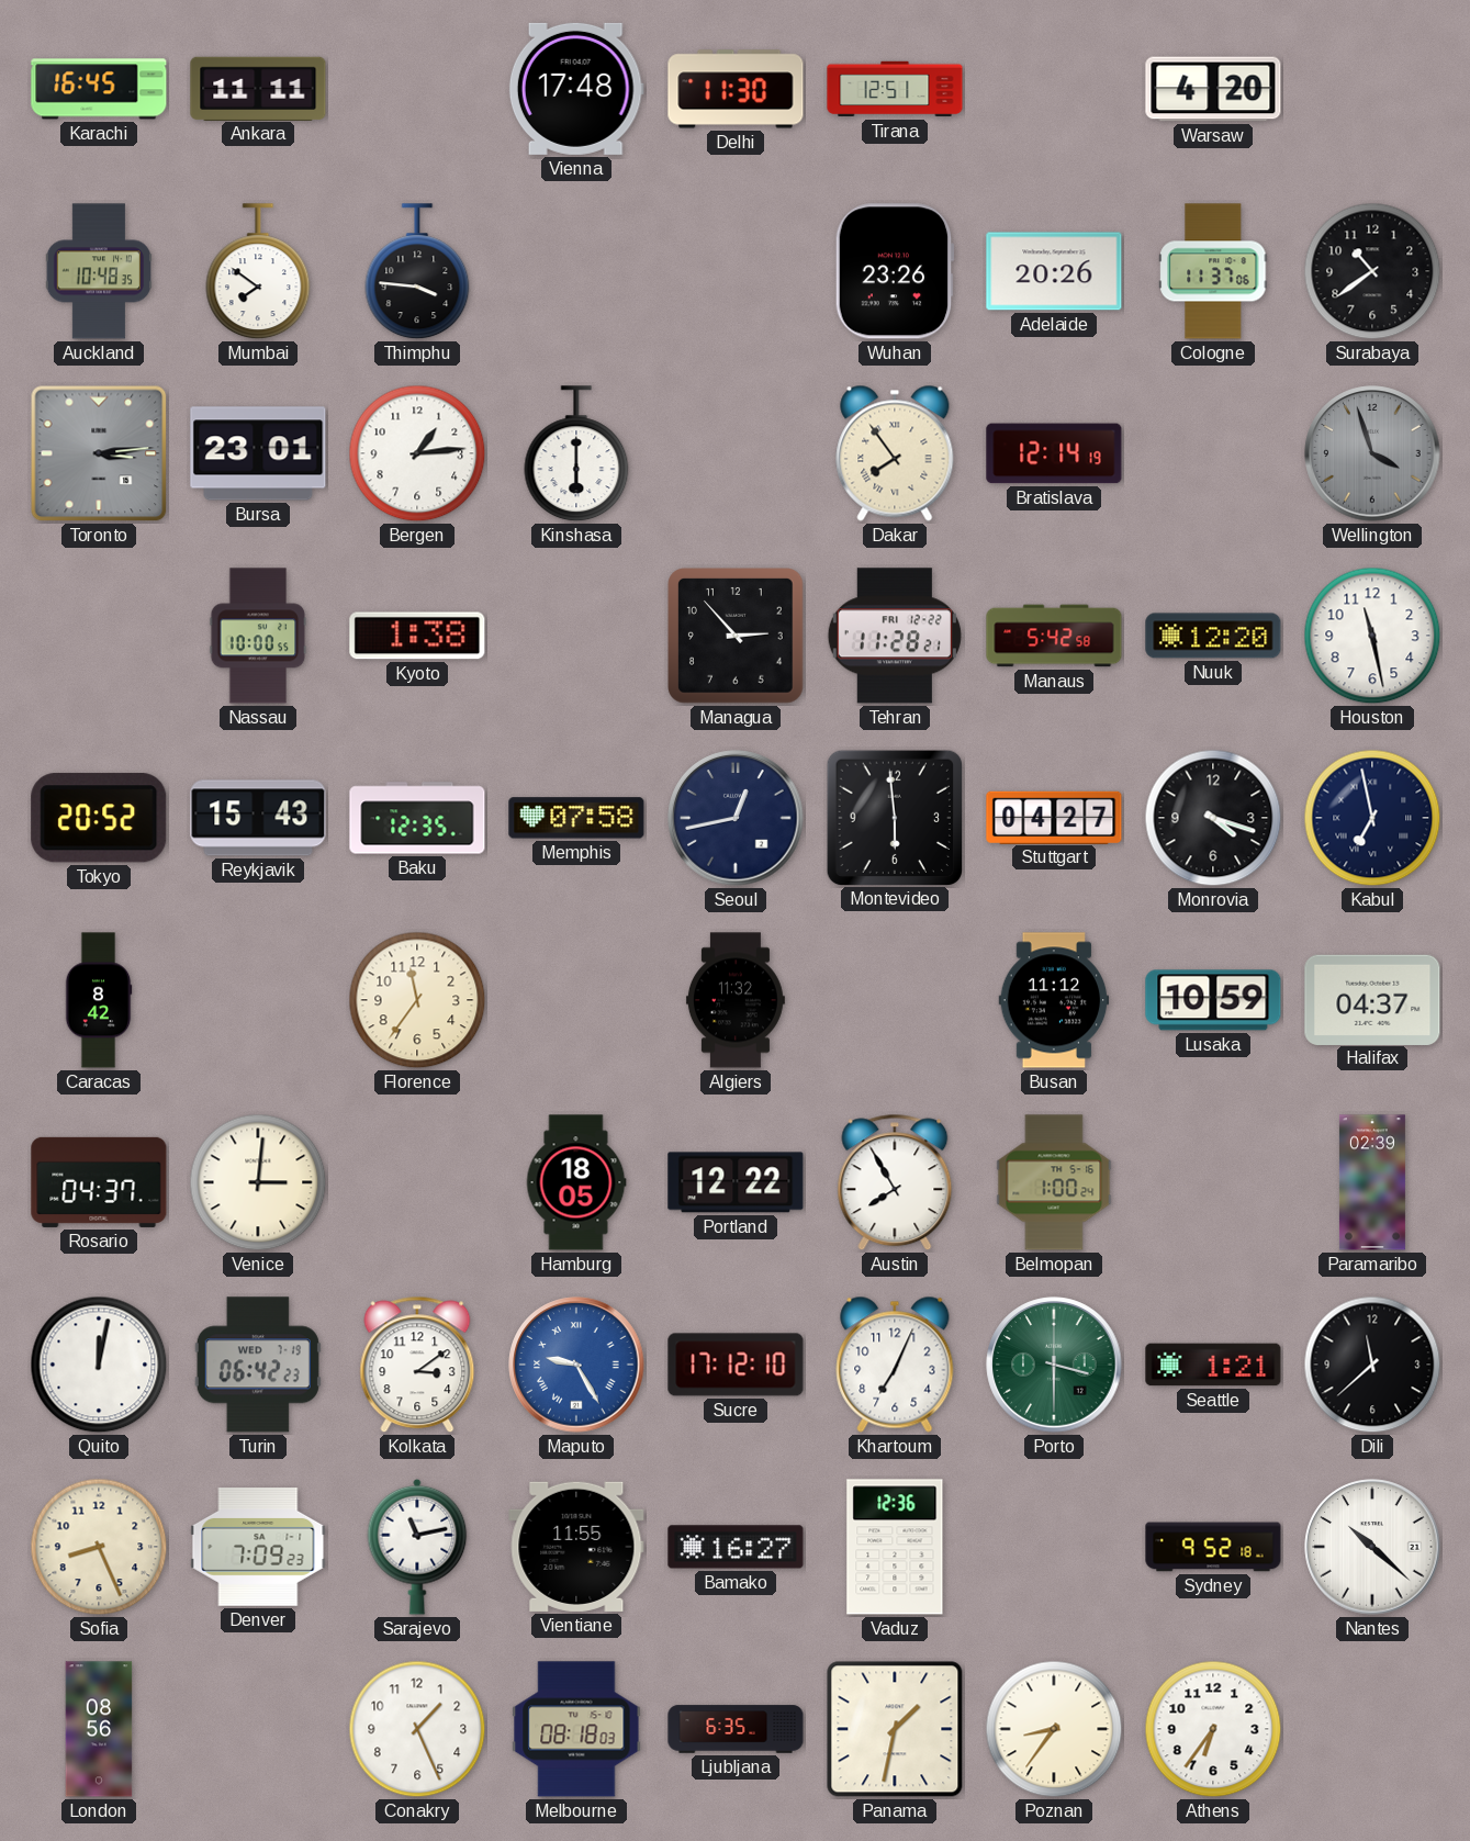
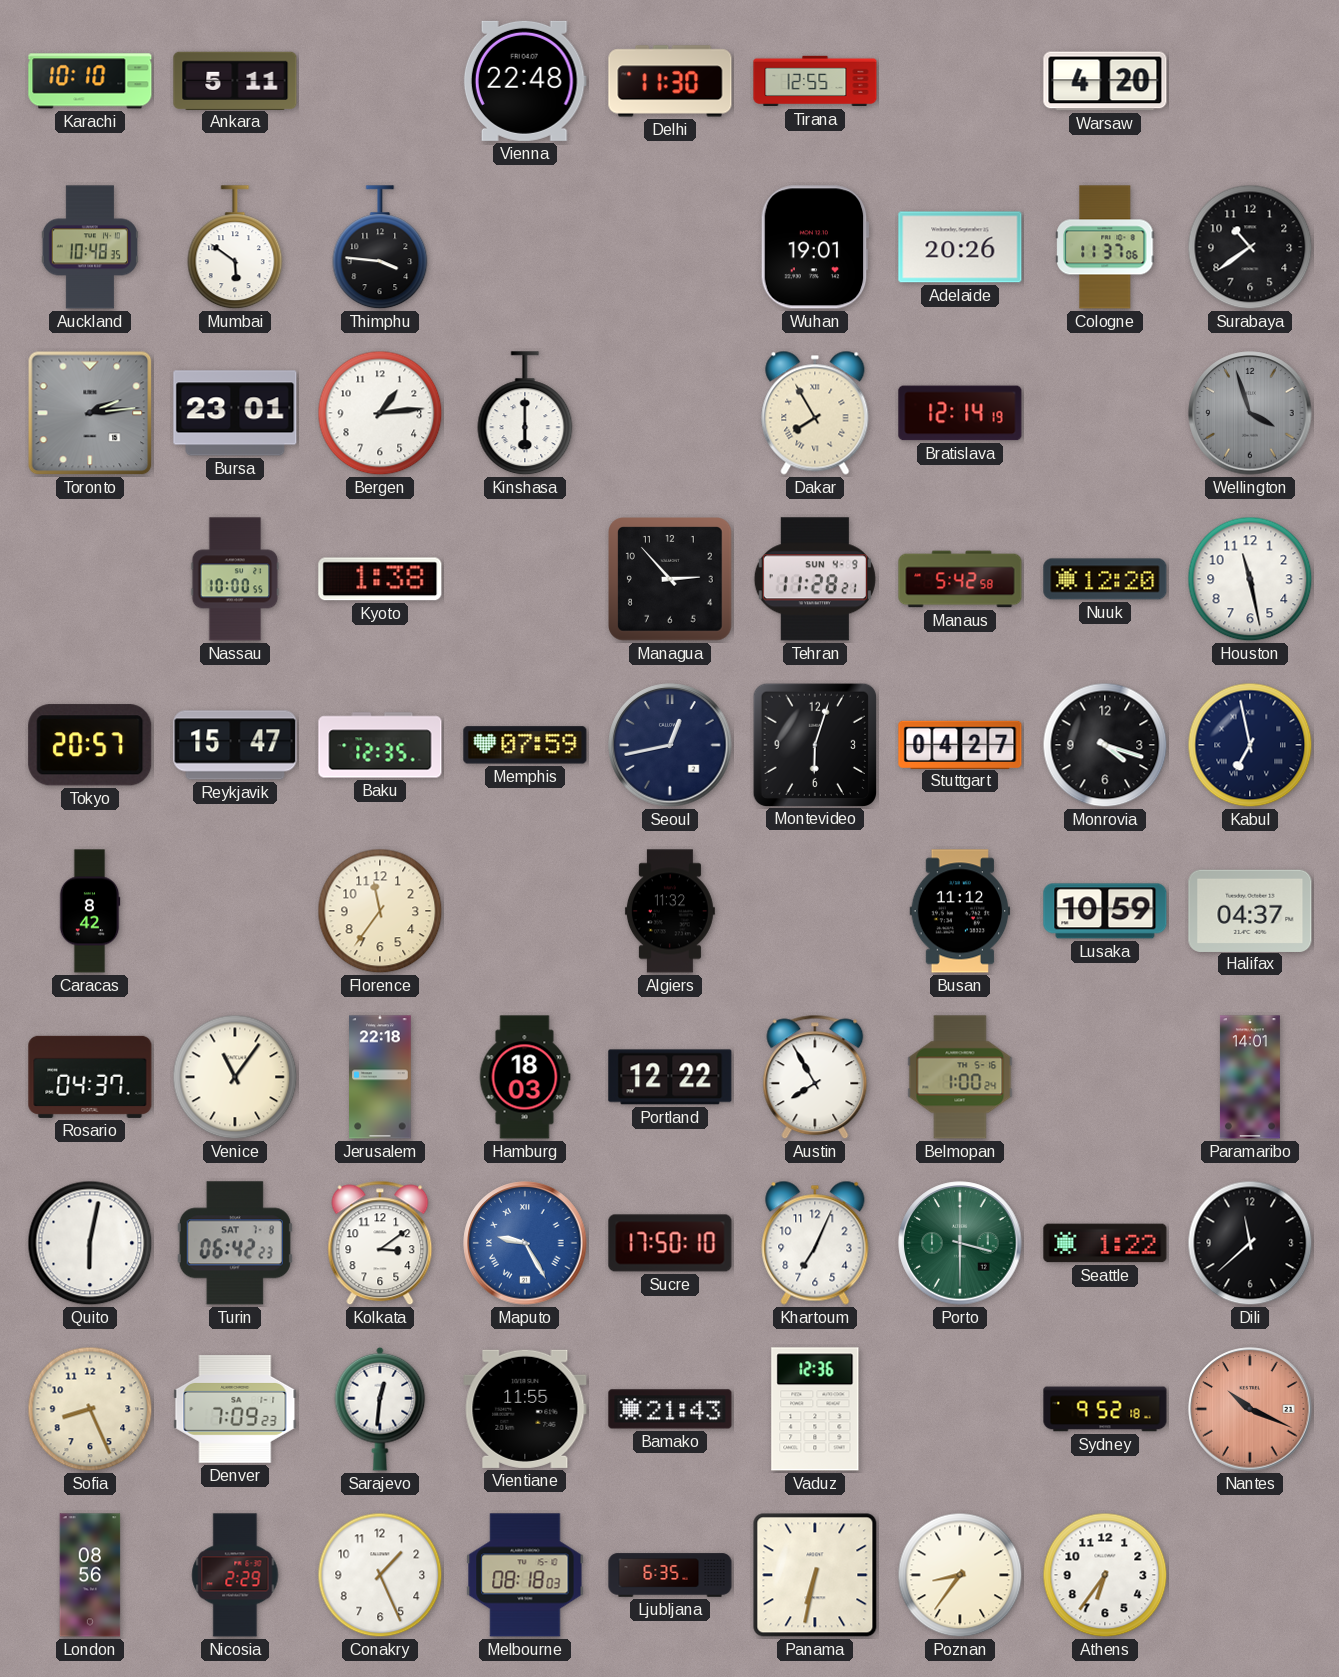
Karachi: 16:45 -> 10:10 (90, 81)
Ankara: 11:11 -> 5:11 (235, 80)
Vienna: 17:48 -> 22:48 (525, 81)
Tirana: 12:51 -> 12:55 (815, 81)
Mumbai: 7:51 -> 5:51 (235, 248)
Wuhan: 23:26 -> 19:01 (815, 247)
Toronto: 3:14 -> 2:14 (90, 413)
Dakar: 7:54 -> 7:55 (815, 413)
Tehran date: FRI 12-22 -> SUN 4-9 (815, 579)
Tokyo: 20:52 -> 20:57 (90, 745)
Reykjavik: 15:43 -> 15:47 (235, 745)
Memphis: 07:58 -> 07:59 (525, 745)
Montevideo: 5:59 -> 6:03 (814, 744)
Venice: 3:01 -> 11:06 (235, 1077)
Jerusalem: none -> 22:18 (380, 1077)
Hamburg: 18:05 -> 18:03 (525, 1077)
Paramaribo: 02:39 -> 14:01 (1250, 1077)
Quito: 12:02 -> 6:02 (90, 1243)
Turin date: WED 7-19 -> SAT 7-8 (235, 1243)
Sucre: 17:12 -> 17:50 (670, 1243)
Seattle: 1:21 -> 1:22 (1105, 1243)
Sarajevo: 11:13 -> 12:31 (380, 1409)
Bamako: 16:27 -> 21:43 (670, 1409)
Nantes: 10:22 -> 10:19 (1250, 1409)
Nantes dial: white -> salmon (1250, 1409)
Nicosia: none -> 2:29 (235, 1575)
Panama: 1:32 -> 6:32 (815, 1575)
